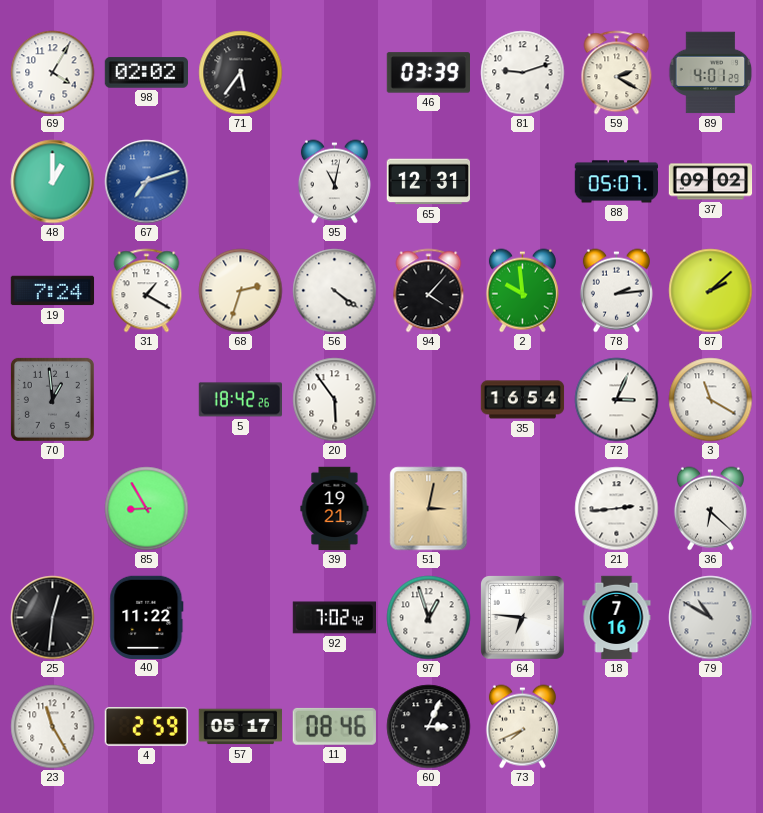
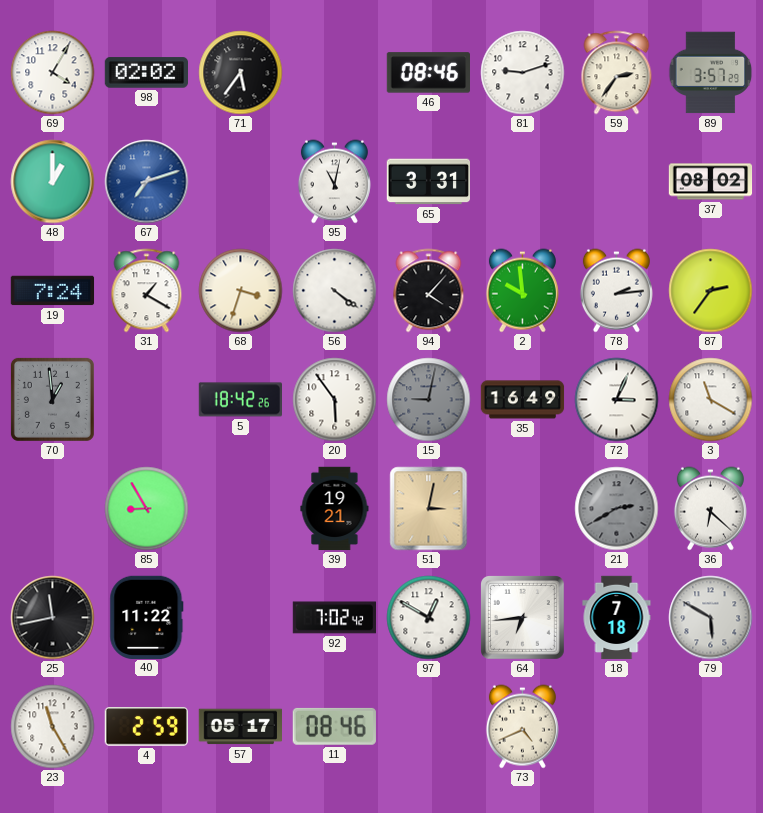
46: 03:39 -> 08:46 (428, 73)
59: 2:20 -> 2:36 (617, 73)
89: 4:01 -> 3:57 (711, 73)
65: 12:31 -> 3:31 (428, 182)
88: 05:07 -> none (616, 182)
37: 09:02 -> 08:02 (711, 182)
68: 2:33 -> 3:33 (241, 291)
87: 2:08 -> 2:36 (711, 291)
15: none -> 9:02 (429, 400)
35: 16:54 -> 16:49 (523, 400)
21: 2:44 -> 2:40 (617, 509)
21 dial: white -> grey (617, 509)
25: 12:31 -> 11:43 (53, 618)
97: 12:57 -> 12:50 (429, 618)
64: 6:46 -> 6:44 (523, 618)
18: 7:16 -> 7:18 (617, 618)
79: 10:50 -> 5:50 (711, 618)
60: 3:04 -> none (429, 727)
73: 7:41 -> 4:41 (522, 727)
